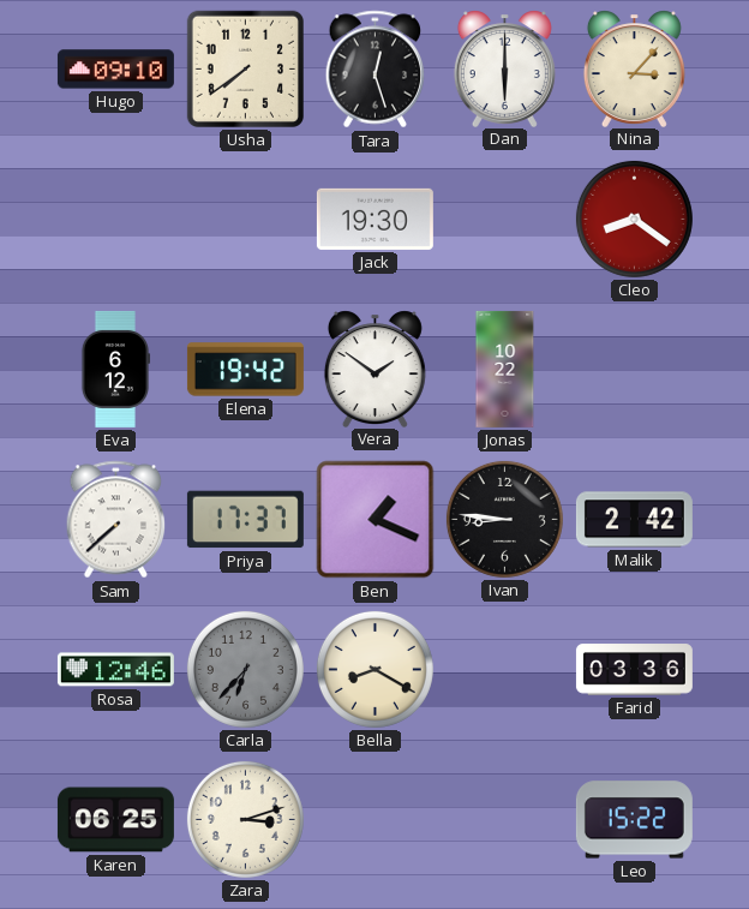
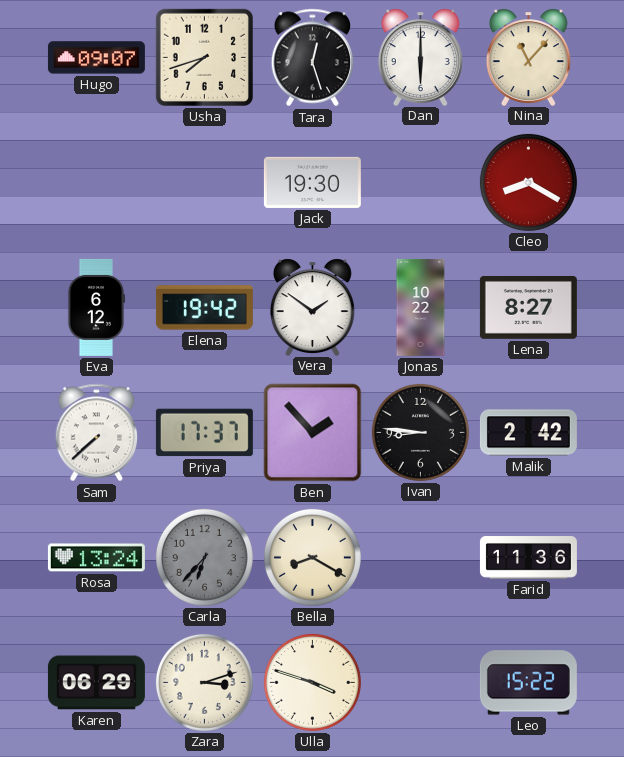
Hugo: 09:10 -> 09:07 (96, 58)
Usha: 7:39 -> 7:42 (204, 57)
Nina: 3:07 -> 11:07 (528, 57)
Cleo: 8:21 -> 8:20 (528, 182)
Lena: none -> 8:27 (528, 307)
Ben: 1:19 -> 1:53 (313, 433)
Rosa: 12:46 -> 13:24 (96, 558)
Farid: 03:36 -> 11:36 (528, 558)
Karen: 06:25 -> 06:29 (96, 683)
Ulla: none -> 3:48 (312, 682)
